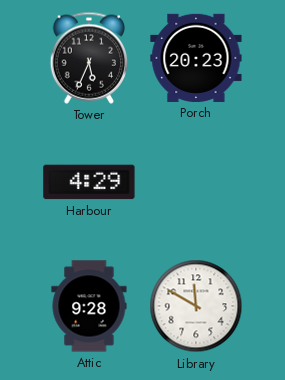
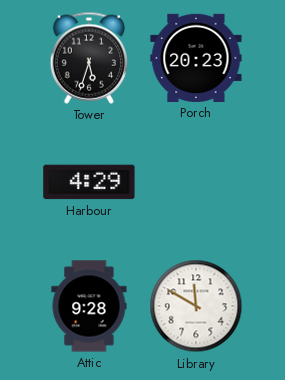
Tower: 5:34 -> 5:33 (88, 58)
